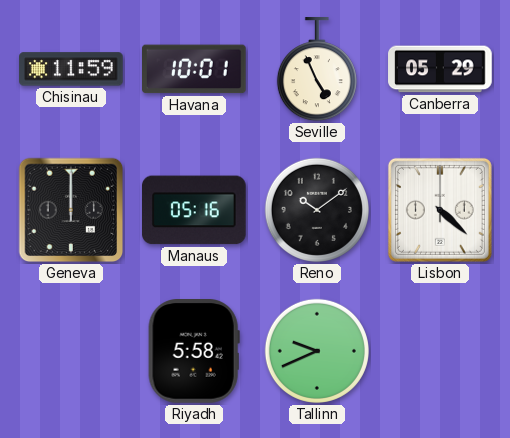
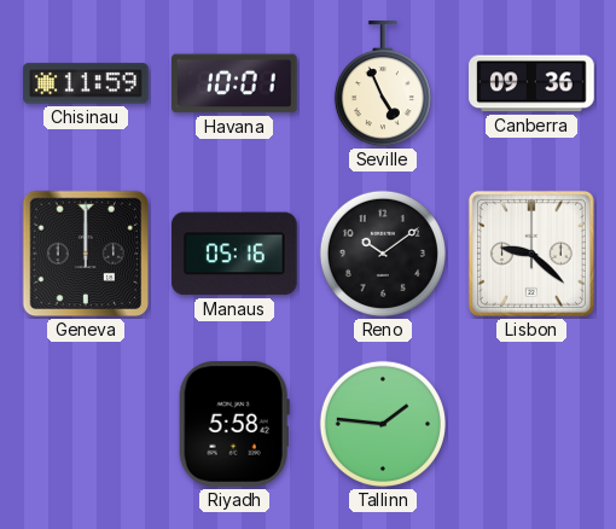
Canberra: 05:29 -> 09:36 (531, 83)
Lisbon: 4:22 -> 9:22 (531, 254)
Tallinn: 9:41 -> 1:46 (383, 424)
